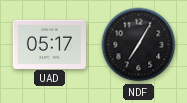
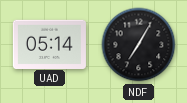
UAD: 05:17 -> 05:14 (49, 44)
